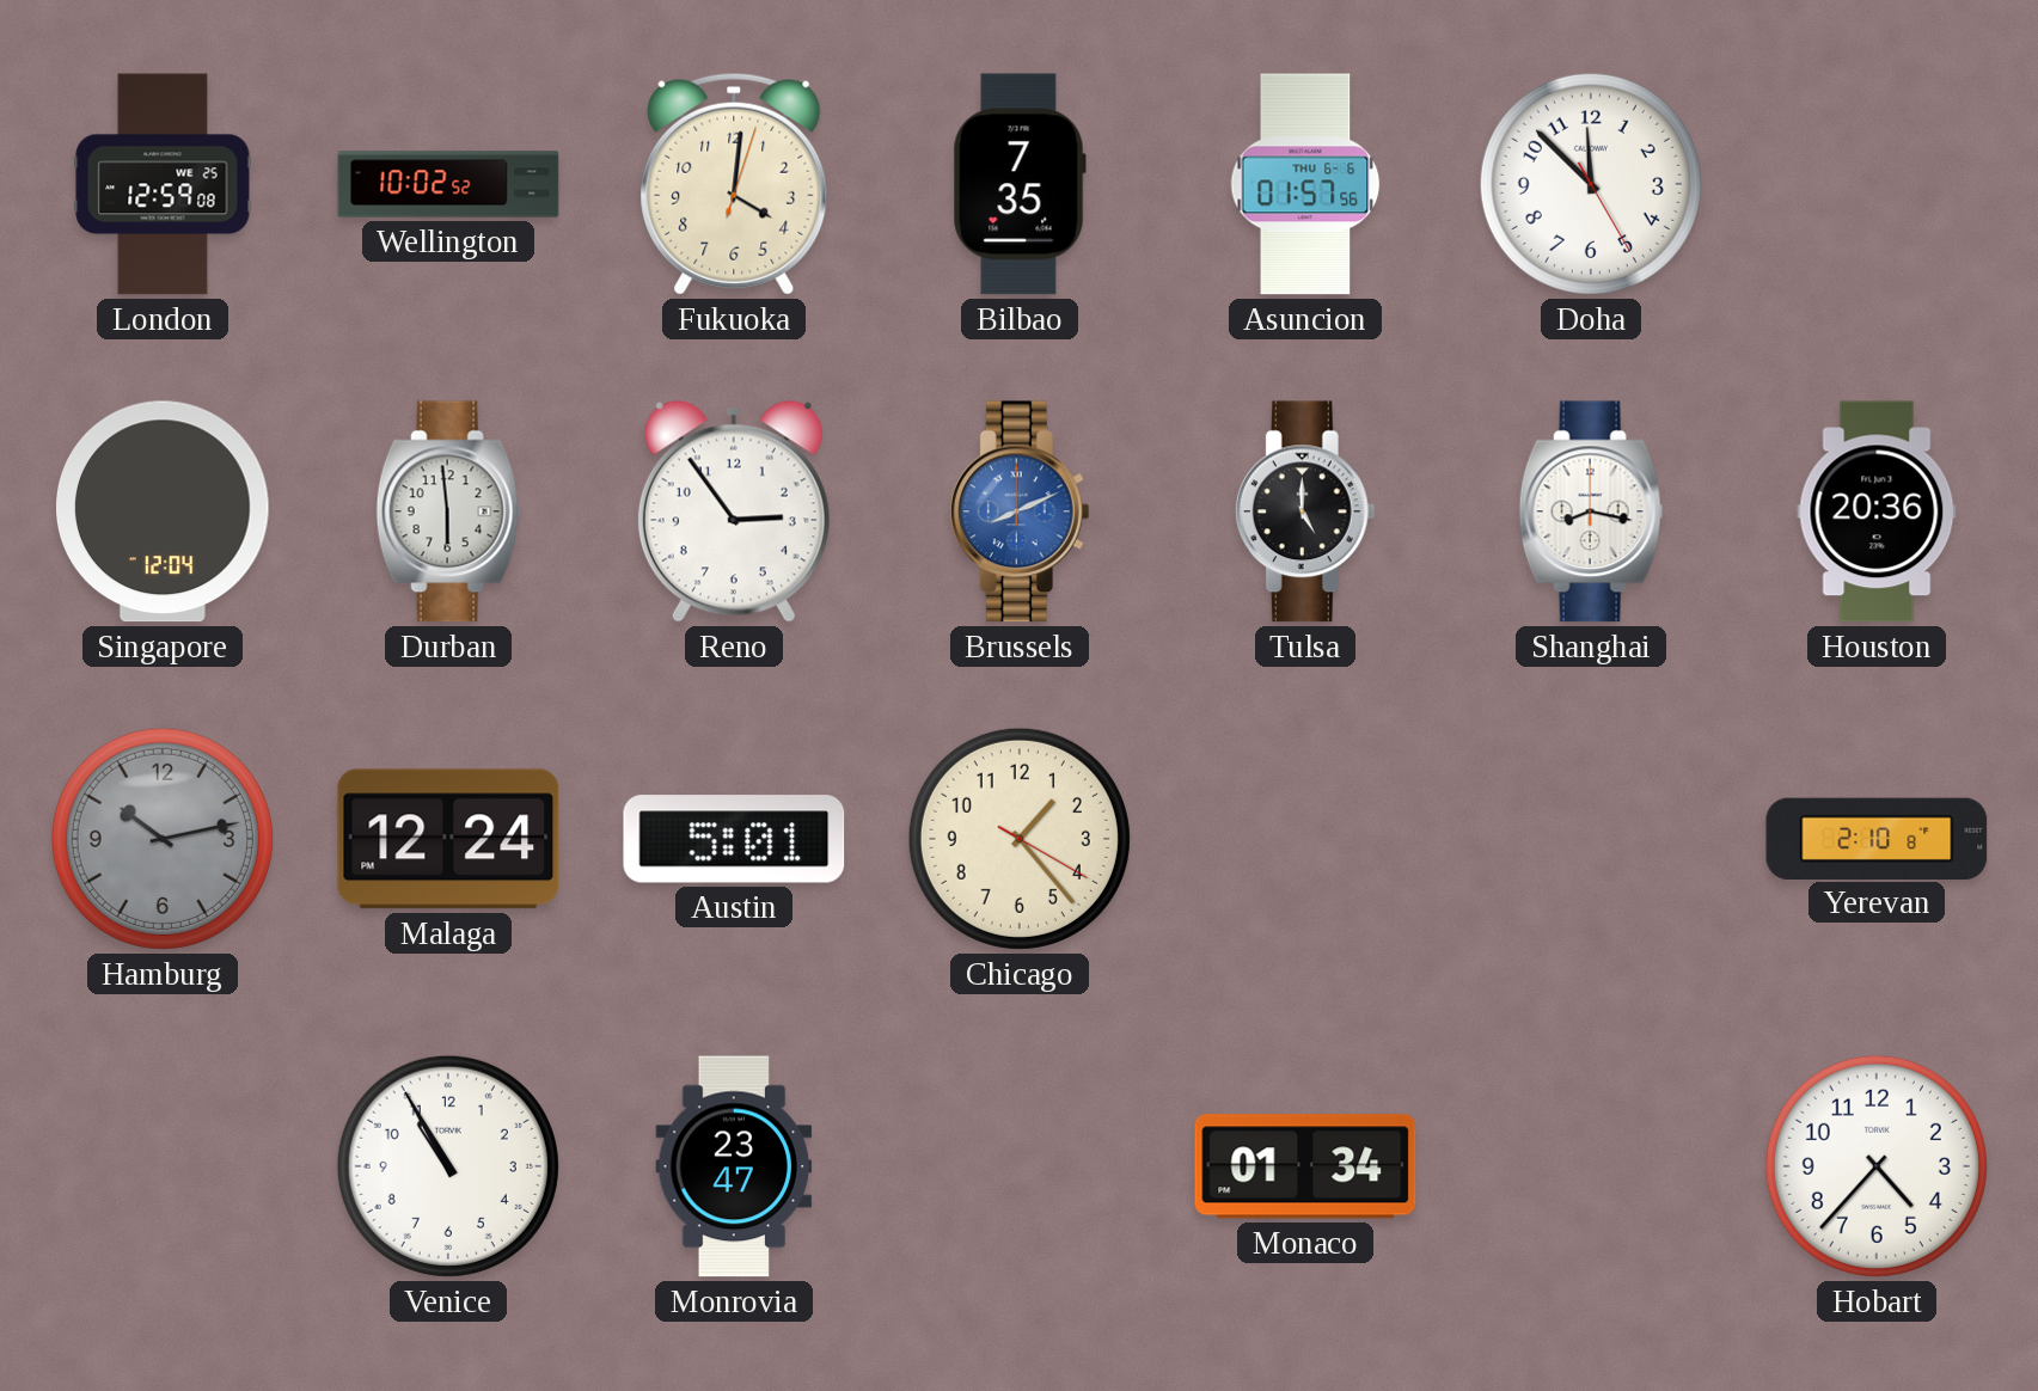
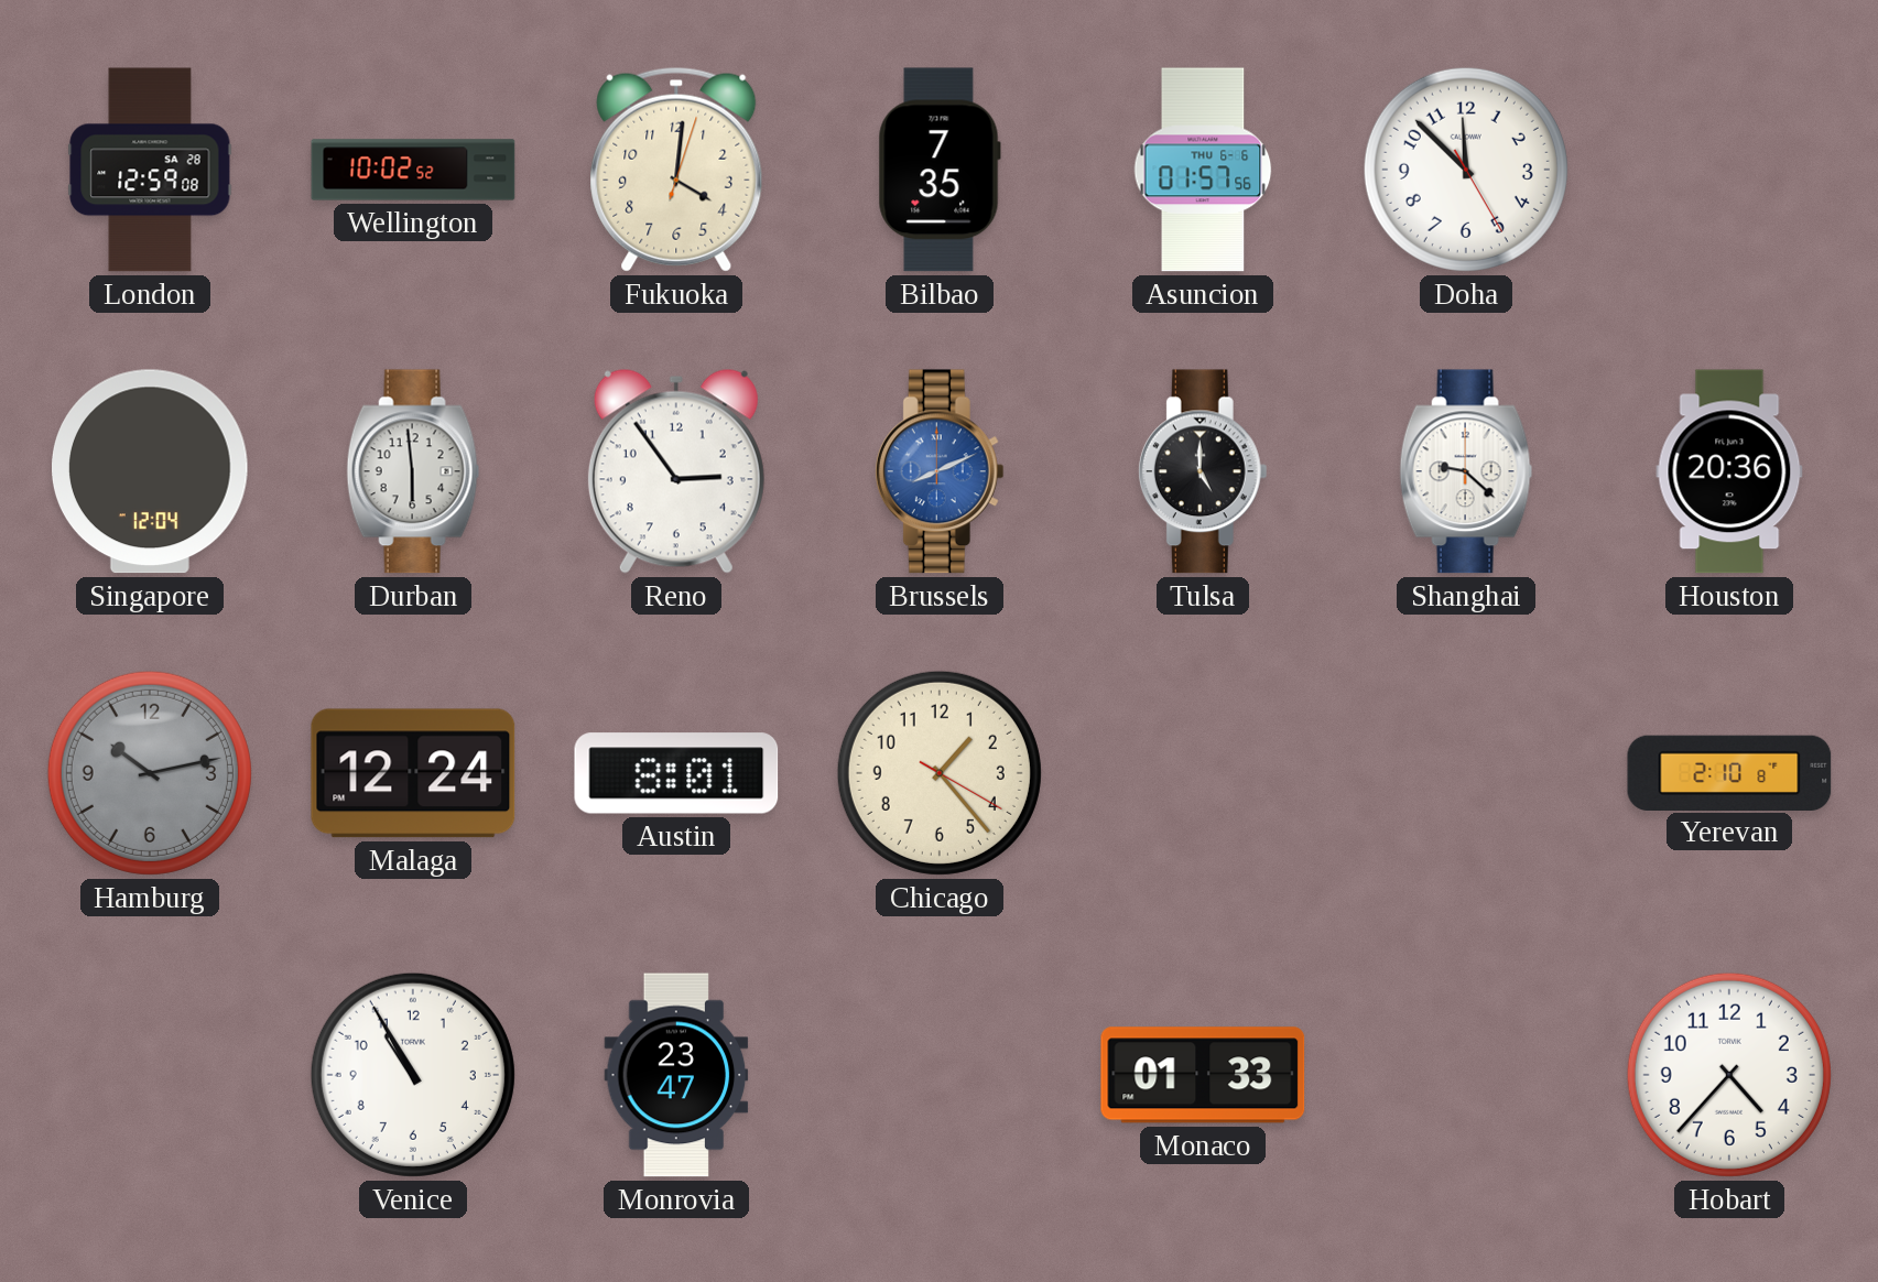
London date: WE 25 -> SA 28 (150, 170)
Shanghai: 8:17 -> 9:22 (1466, 471)
Austin: 5:01 -> 8:01 (676, 773)
Monaco: 01:34 -> 01:33 (1203, 1075)
